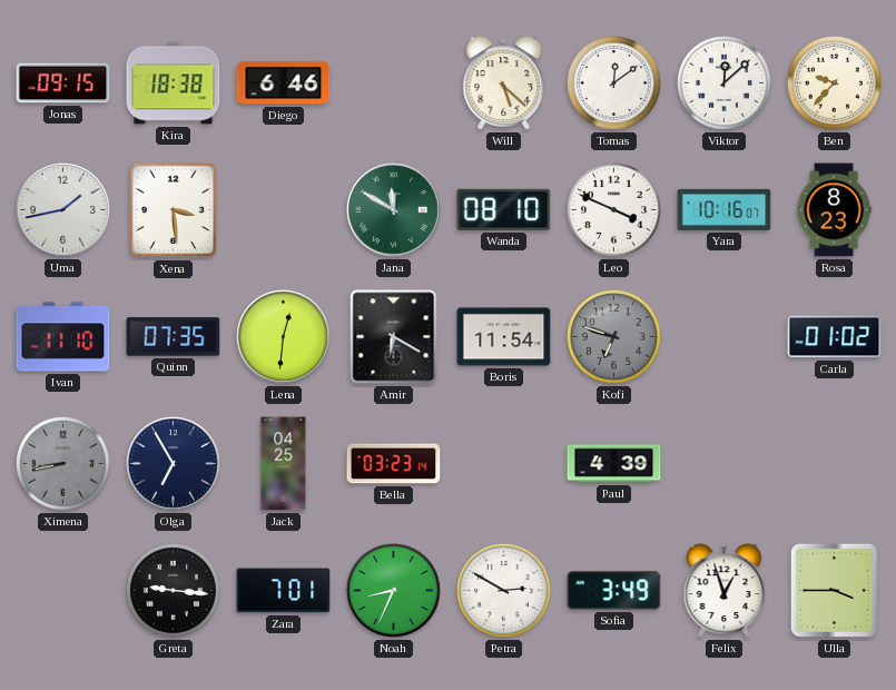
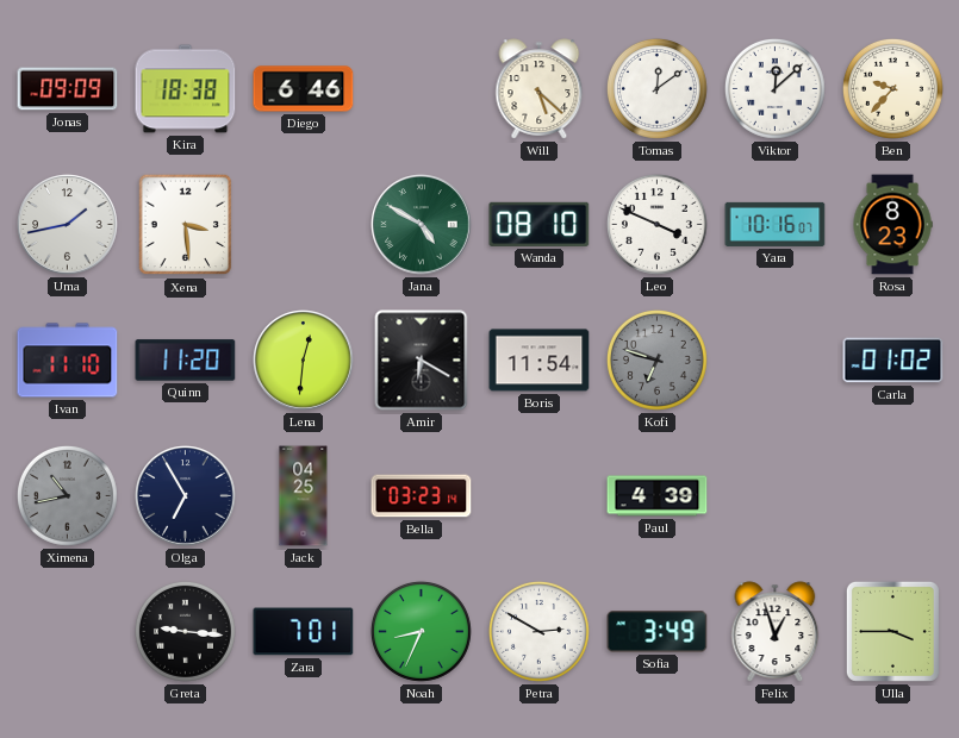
Jonas: 09:15 -> 09:09 (68, 89)
Jana: 11:50 -> 4:50 (422, 225)
Quinn: 07:35 -> 11:20 (186, 361)
Ximena: 8:43 -> 10:43 (67, 495)
